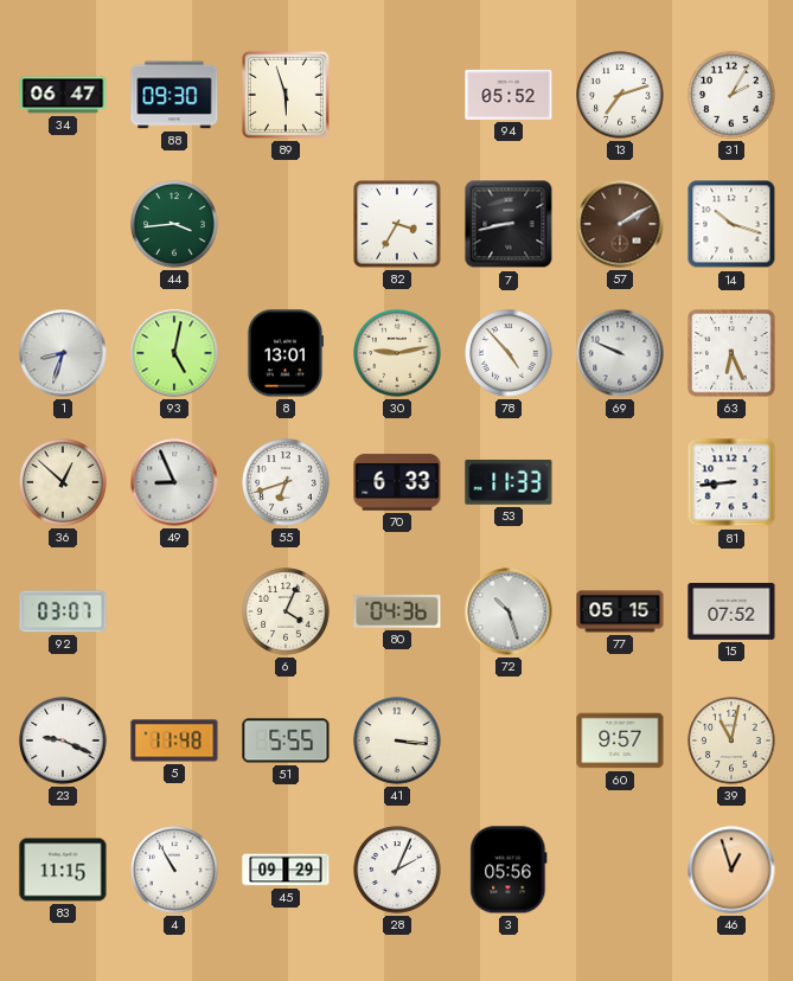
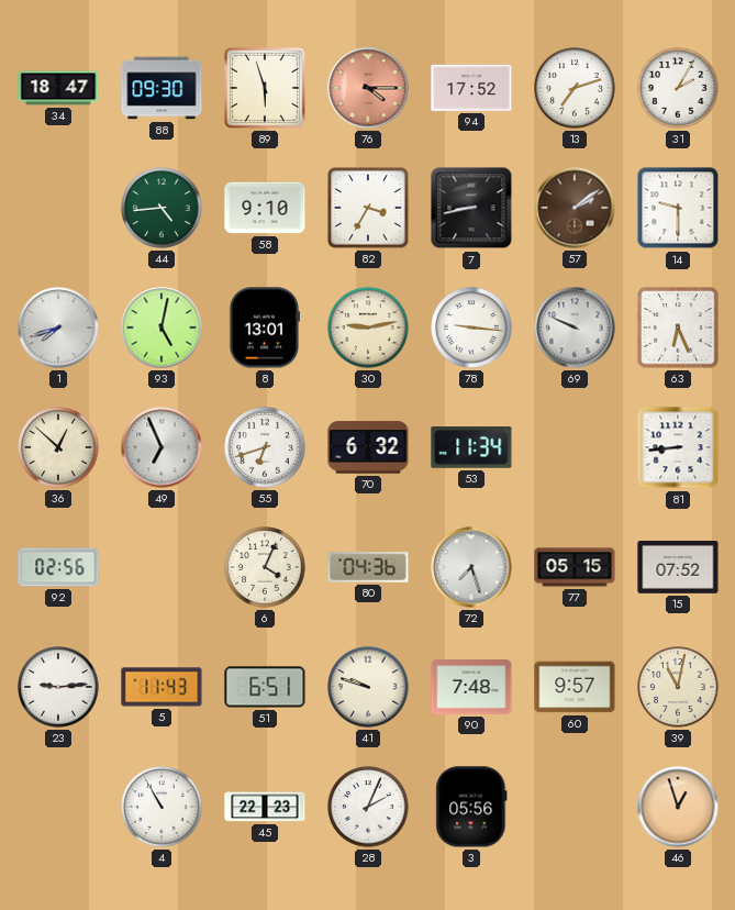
34: 06:47 -> 18:47 (58, 88)
76: none -> 4:15 (368, 88)
94: 05:52 -> 17:52 (471, 88)
44: 3:44 -> 4:44 (162, 208)
58: none -> 9:10 (265, 208)
57: 2:10 -> 2:09 (575, 208)
14: 10:18 -> 9:30 (678, 208)
1: 8:33 -> 7:42 (58, 328)
78: 4:53 -> 9:16 (471, 328)
49: 8:56 -> 6:56 (162, 447)
70: 6:33 -> 6:32 (368, 447)
53: 11:33 -> 11:34 (471, 447)
92: 03:07 -> 02:56 (58, 567)
72: 10:27 -> 7:27 (471, 567)
23: 9:19 -> 9:14 (58, 687)
5: 11:48 -> 11:43 (162, 687)
51: 5:55 -> 6:51 (265, 687)
41: 3:16 -> 9:48 (368, 687)
90: none -> 7:48 (471, 687)
83: 11:15 -> none (63, 870)
45: 09:29 -> 22:23 (265, 807)
